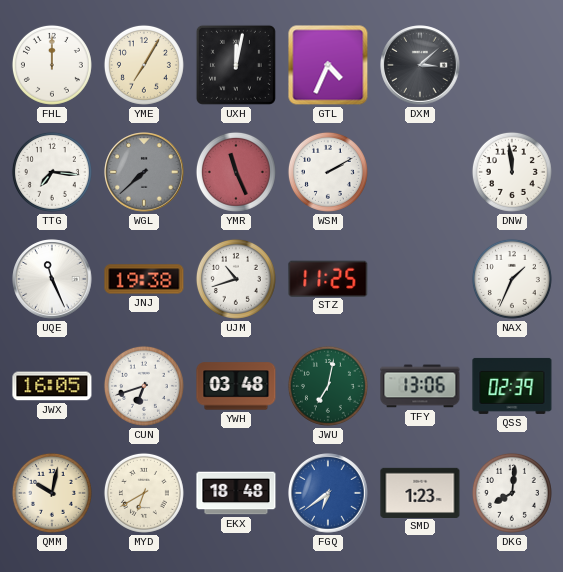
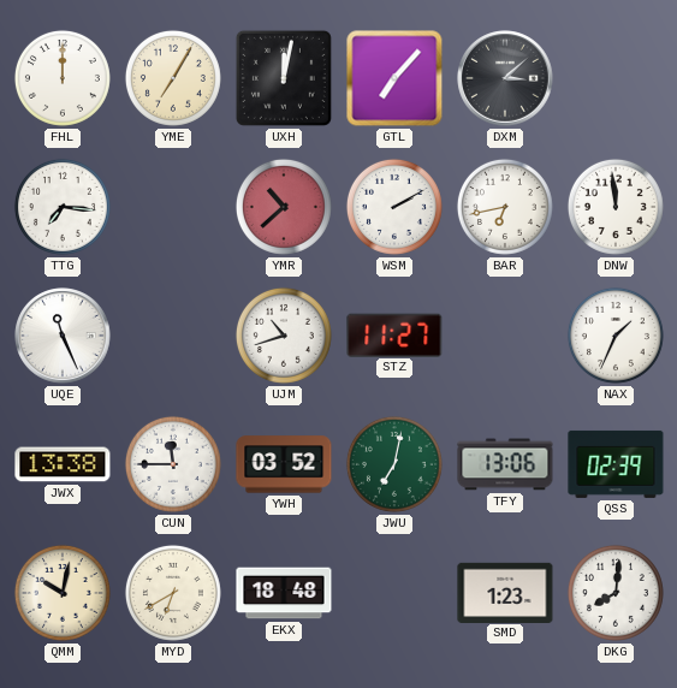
GTL: 4:34 -> 7:07 (394, 78)
WGL: 7:38 -> none (144, 172)
YMR: 11:26 -> 10:38 (284, 207)
BAR: none -> 6:43 (505, 207)
JNJ: 19:38 -> none (144, 279)
STZ: 11:25 -> 11:27 (394, 334)
JWX: 16:05 -> 13:38 (63, 464)
CUN: 6:42 -> 11:45 (173, 464)
YWH: 03:48 -> 03:52 (284, 464)
FGQ: 6:39 -> none (328, 493)
